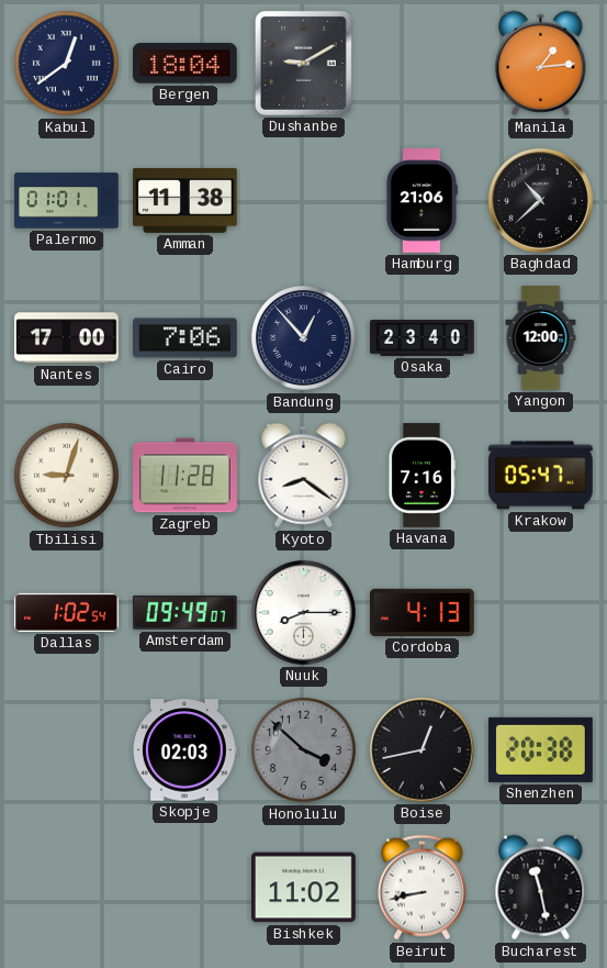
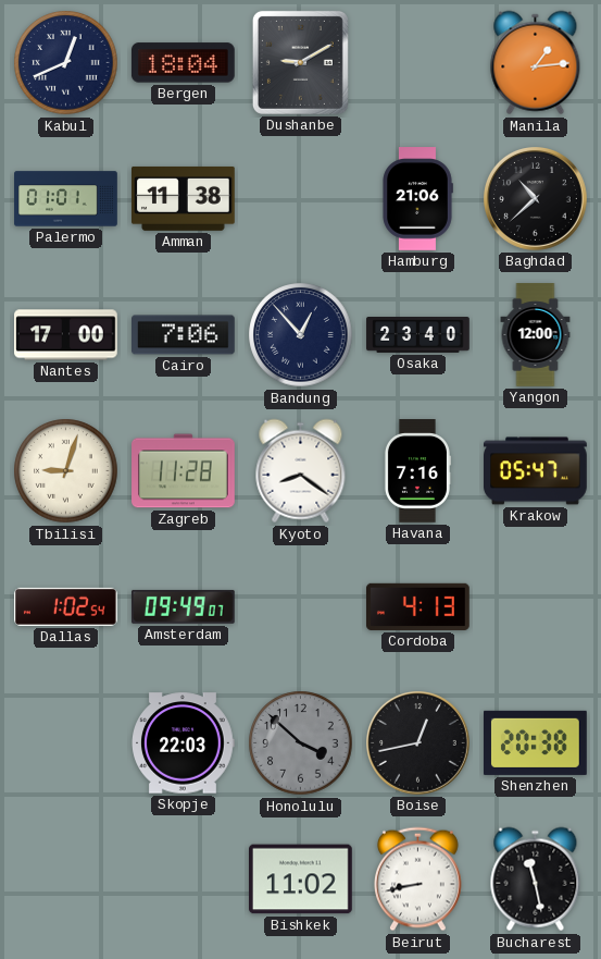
Kabul: 12:39 -> 12:41 (66, 63)
Nuuk: 8:15 -> none (304, 613)
Skopje: 02:03 -> 22:03 (184, 743)
